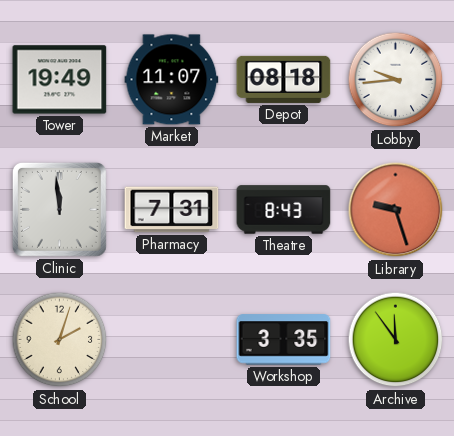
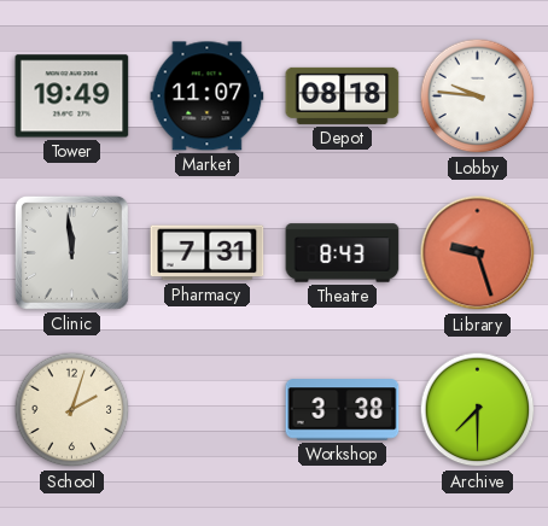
Lobby: 9:44 -> 9:46 (478, 97)
Workshop: 3:35 -> 3:38 (343, 410)
Archive: 11:54 -> 7:30 (478, 410)
